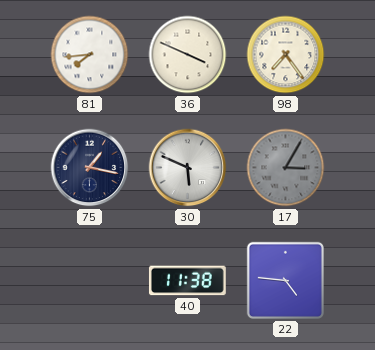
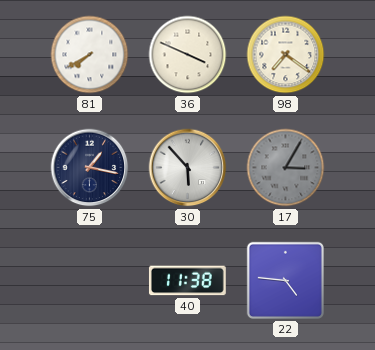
81: 7:44 -> 7:40 (90, 55)
98: 7:24 -> 7:21 (286, 55)
30: 5:49 -> 5:53 (188, 168)
